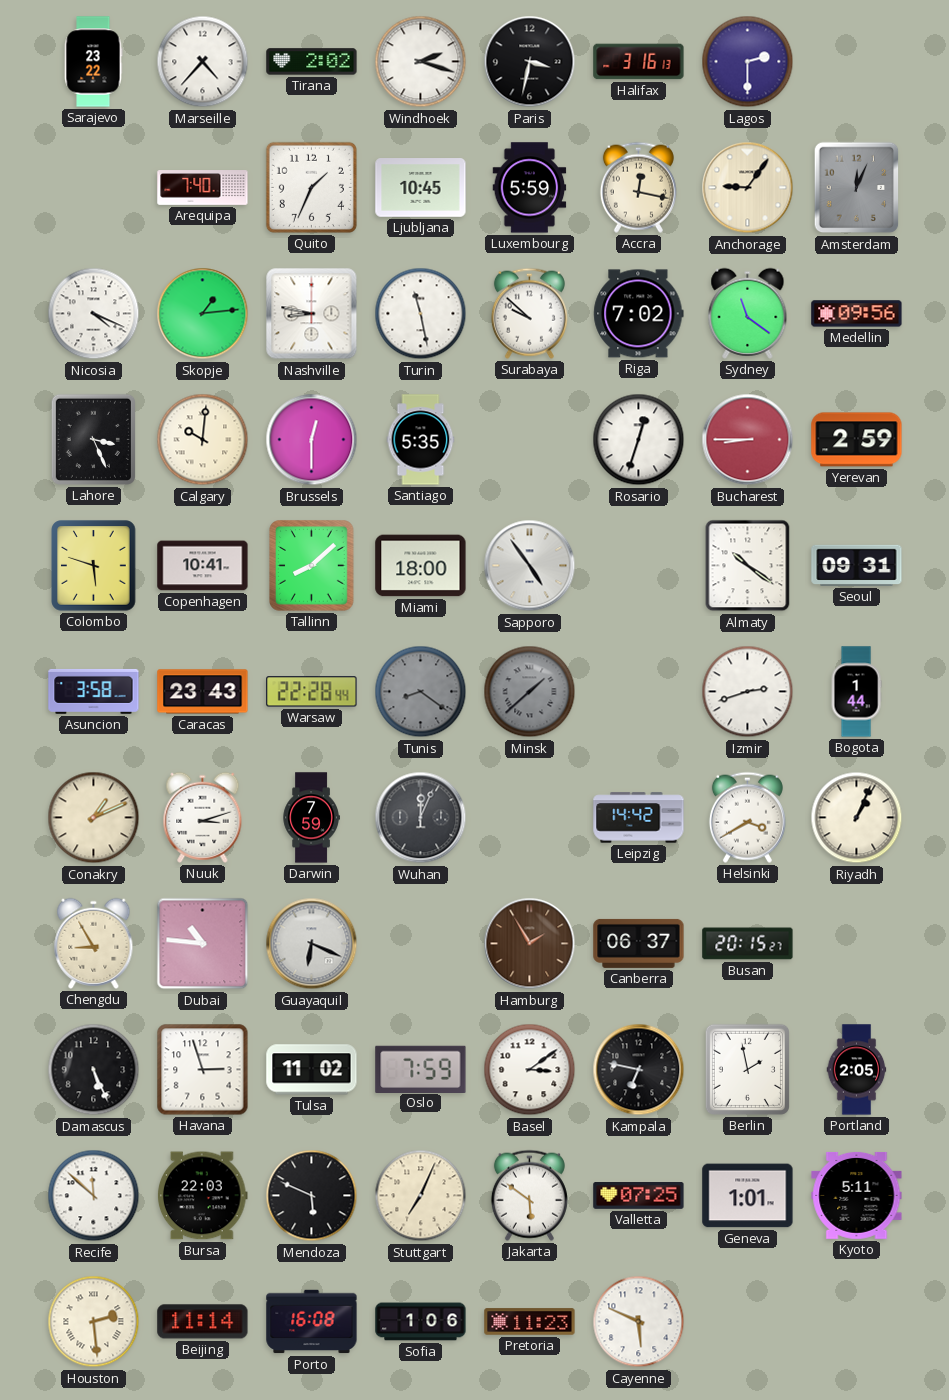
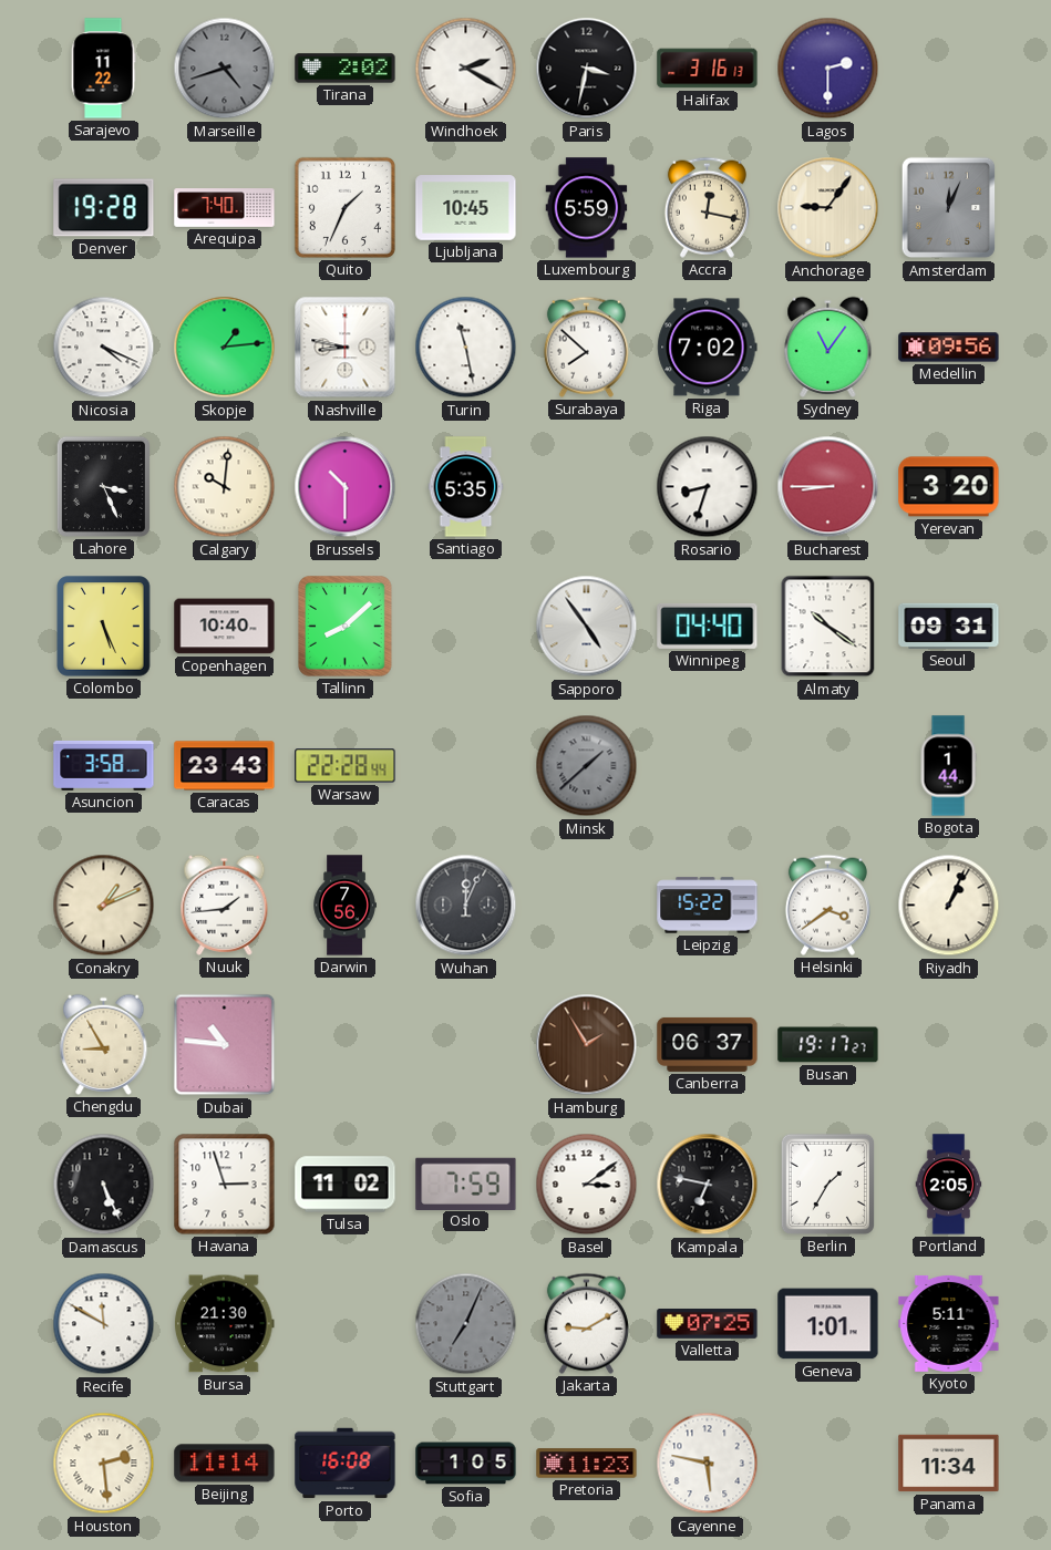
Sarajevo: 23:22 -> 11:22 (103, 69)
Marseille: 4:37 -> 4:42 (225, 69)
Marseille dial: white -> grey (225, 69)
Windhoek: 2:18 -> 2:20 (466, 69)
Denver: none -> 19:28 (104, 208)
Surabaya: 9:52 -> 7:52 (586, 347)
Sydney: 11:21 -> 11:06 (828, 347)
Brussels: 12:30 -> 10:30 (346, 487)
Rosario: 12:33 -> 8:33 (708, 487)
Yerevan: 2:59 -> 3:20 (949, 487)
Colombo: 5:48 -> 5:26 (104, 627)
Copenhagen: 10:41 -> 10:40 (225, 627)
Miami: 18:00 -> none (421, 566)
Winnipeg: none -> 04:40 (708, 626)
Tunis: 8:21 -> none (421, 692)
Izmir: 2:42 -> none (748, 692)
Nuuk: 3:12 -> 1:44 (225, 905)
Darwin: 7:59 -> 7:56 (344, 906)
Leipzig: 14:42 -> 15:22 (708, 906)
Helsinki: 3:40 -> 3:39 (827, 905)
Guayaquil: 6:19 -> none (312, 944)
Busan: 20:15 -> 19:17 (828, 1045)
Berlin: 1:58 -> 1:35 (827, 1184)
Recife: 11:52 -> 11:50 (104, 1324)
Bursa: 22:03 -> 21:30 (224, 1324)
Mendoza: 5:49 -> none (312, 1196)
Stuttgart dial: cream -> grey (466, 1324)
Jakarta: 5:51 -> 9:10 (586, 1323)
Sofia: 1:06 -> 1:05 (466, 1464)
Cayenne: 5:49 -> 5:47 (708, 1464)
Panama: none -> 11:34 (949, 1464)
